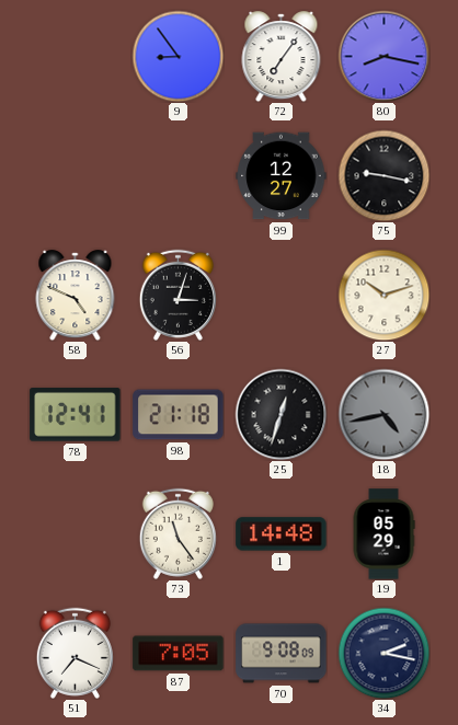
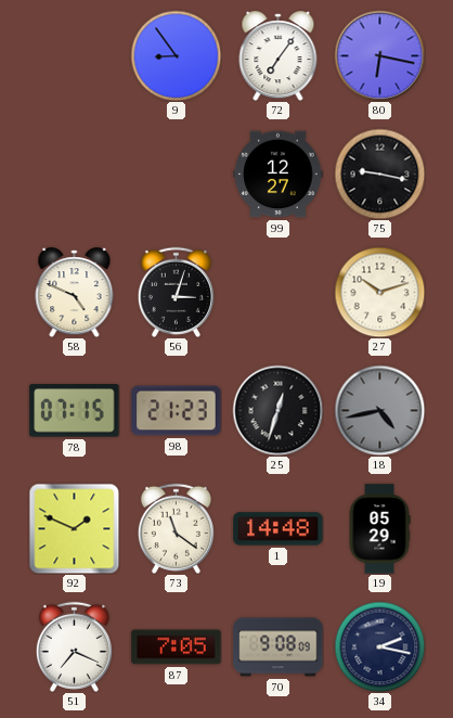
80: 8:17 -> 6:17 (379, 55)
78: 12:41 -> 07:15 (75, 411)
98: 21:18 -> 21:23 (177, 411)
92: none -> 1:49 (74, 528)
73: 11:24 -> 11:21 (176, 528)
